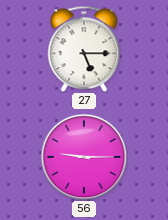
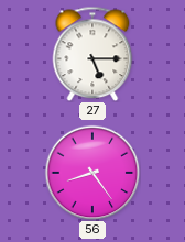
56: 9:15 -> 8:24 (92, 173)
